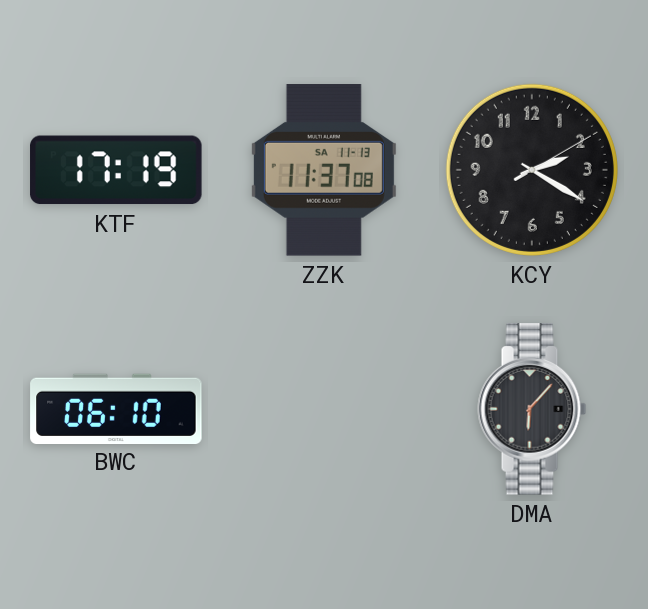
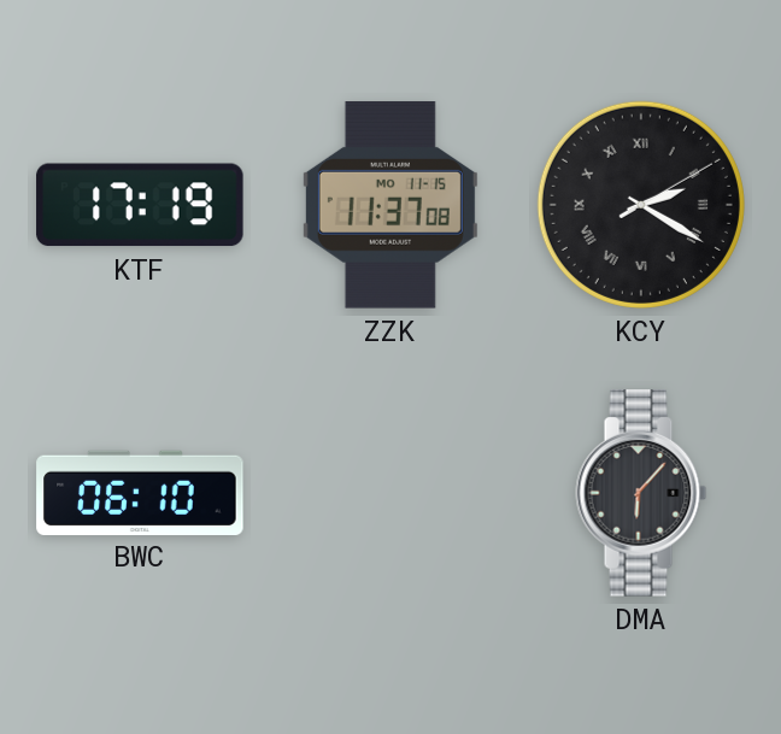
ZZK date: SA 11-13 -> MO 11-15 (390, 205)
KCY numerals: Arabic -> Roman (641, 205)
